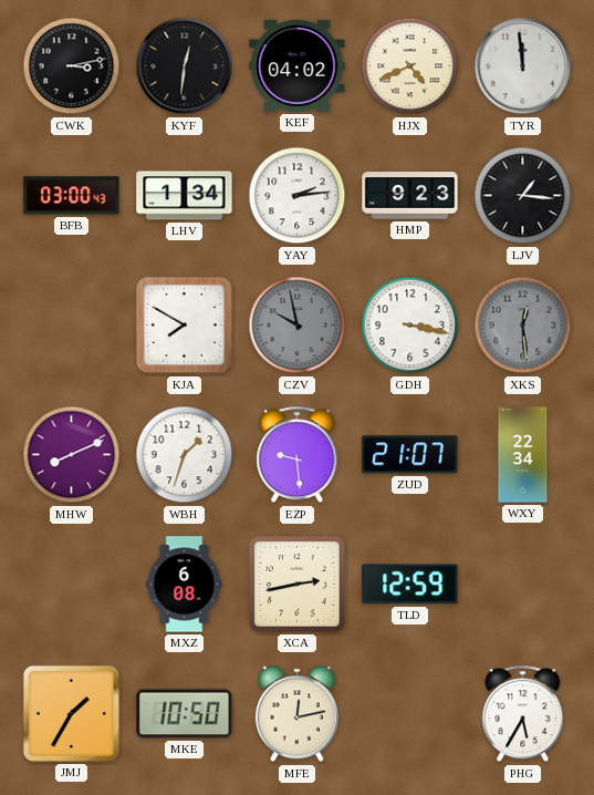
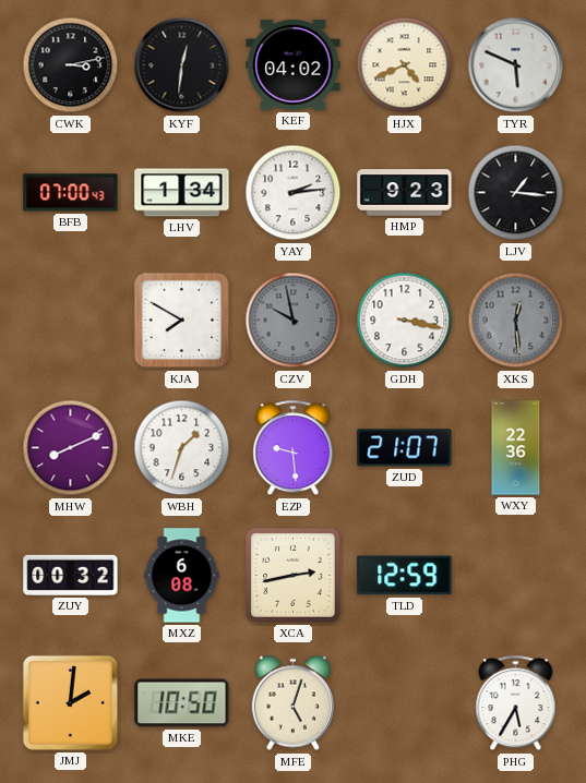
TYR: 11:59 -> 5:49 (516, 65)
BFB: 03:00 -> 07:00 (71, 193)
WXY: 22:34 -> 22:36 (516, 448)
ZUY: none -> 00:32 (71, 575)
JMJ: 1:35 -> 2:01 (70, 702)
MFE: 12:13 -> 5:03 (292, 703)
